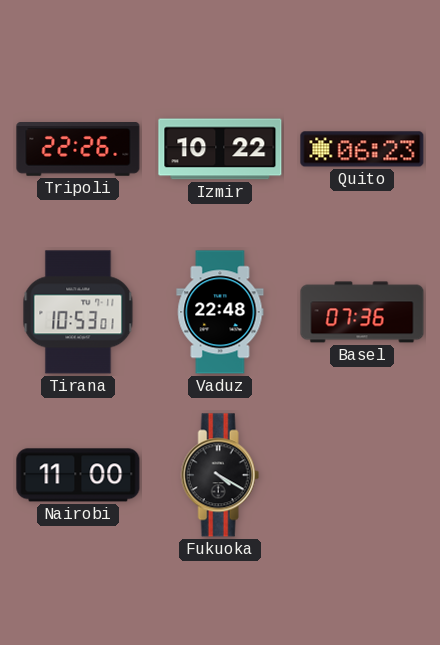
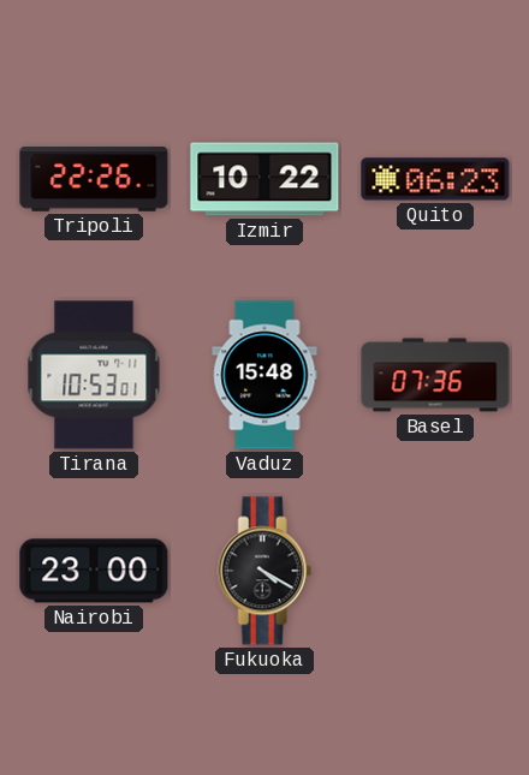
Vaduz: 22:48 -> 15:48 (264, 375)
Nairobi: 11:00 -> 23:00 (94, 571)
